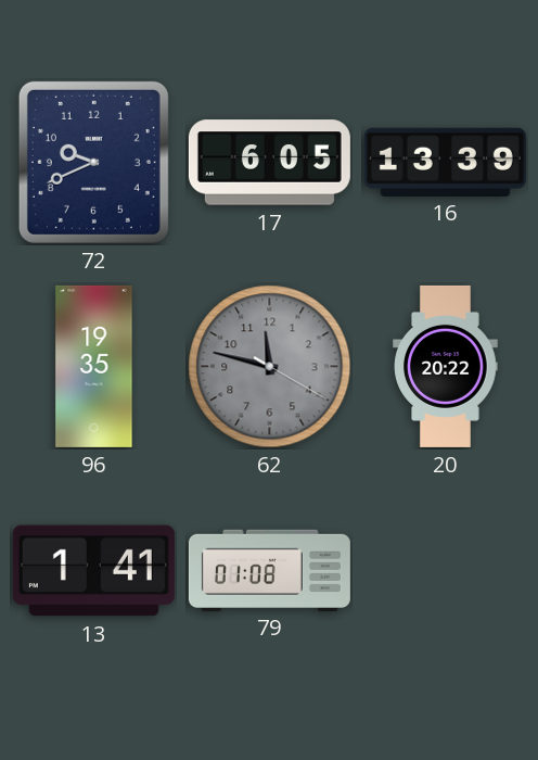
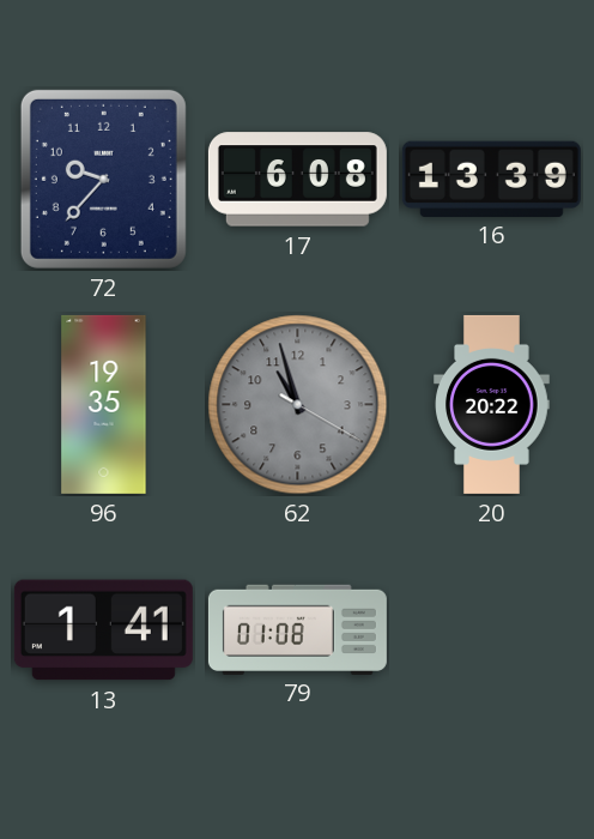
72: 9:41 -> 9:37 (103, 179)
17: 6:05 -> 6:08 (297, 180)
62: 11:47 -> 10:57 (298, 405)
